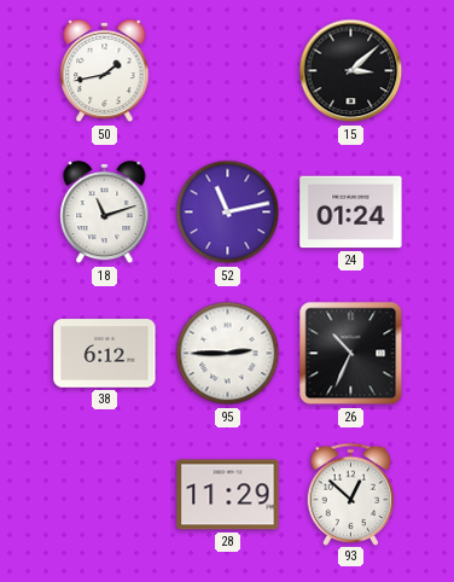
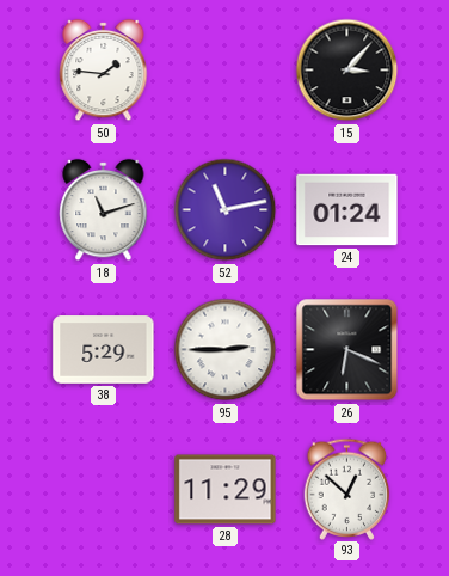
50: 1:43 -> 1:46 (104, 71)
15: 3:08 -> 3:07 (347, 71)
38: 6:12 -> 5:29 (104, 350)
26: 10:34 -> 6:19 (347, 350)
